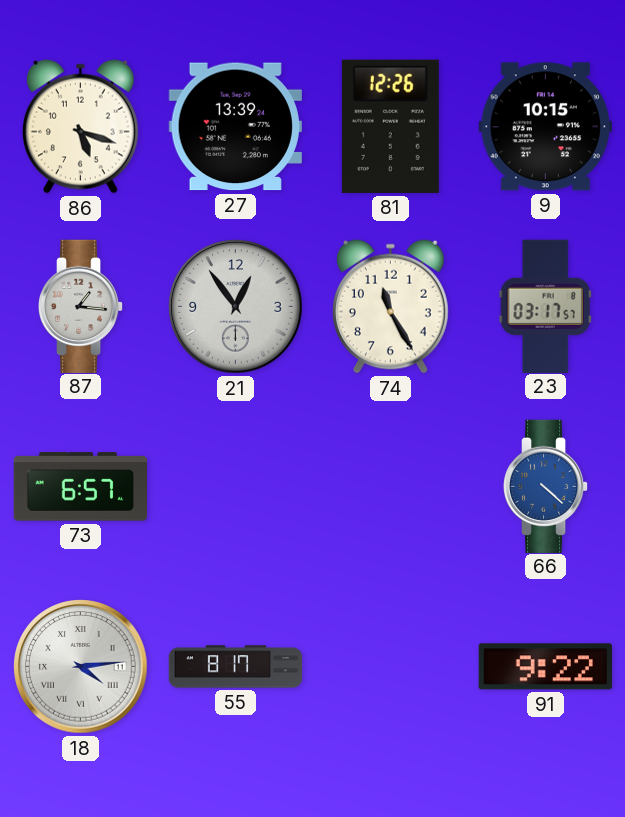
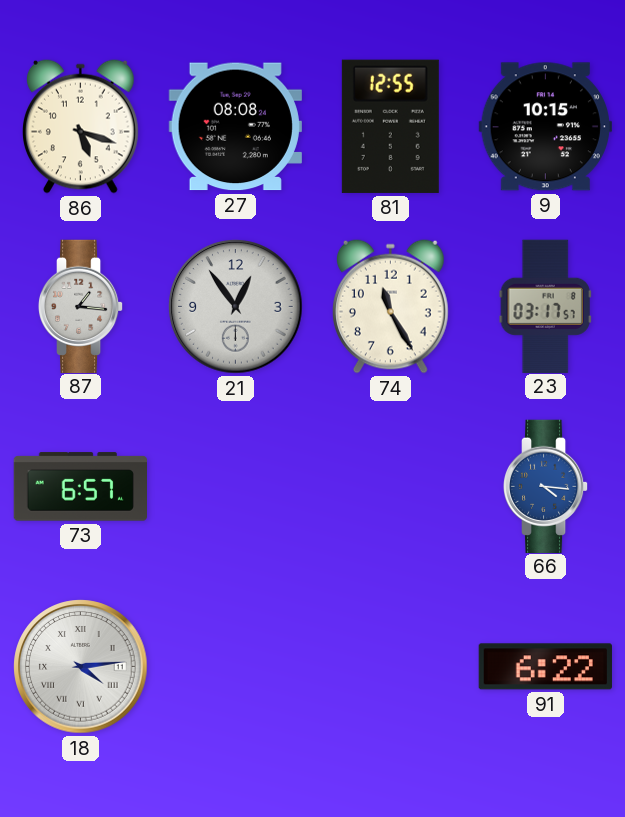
27: 13:39 -> 08:08 (235, 127)
81: 12:26 -> 12:55 (390, 126)
66: 4:22 -> 4:16 (546, 486)
55: 8:17 -> none (236, 667)
91: 9:22 -> 6:22 (545, 667)
